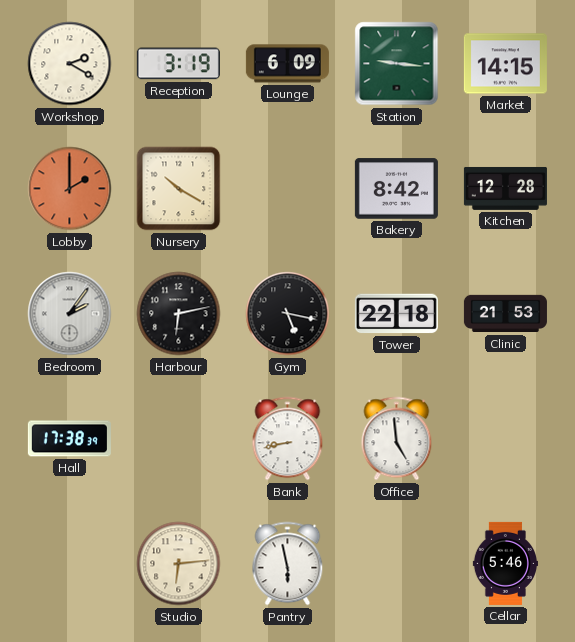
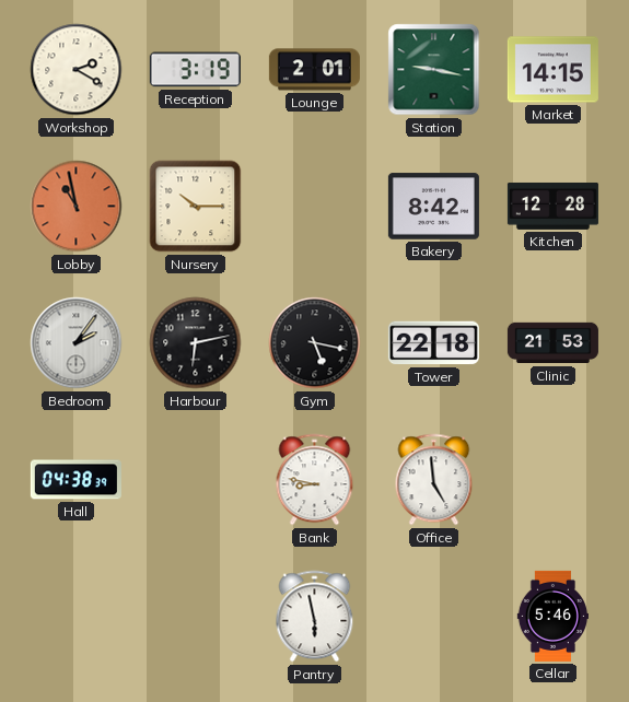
Lounge: 6:09 -> 2:01 (314, 70)
Station: 9:16 -> 9:17 (434, 70)
Lobby: 2:00 -> 10:58 (77, 207)
Nursery: 10:20 -> 10:15 (196, 207)
Hall: 17:38 -> 04:38 (75, 480)
Bank: 8:43 -> 8:47 (315, 480)
Studio: 6:14 -> none (179, 564)
